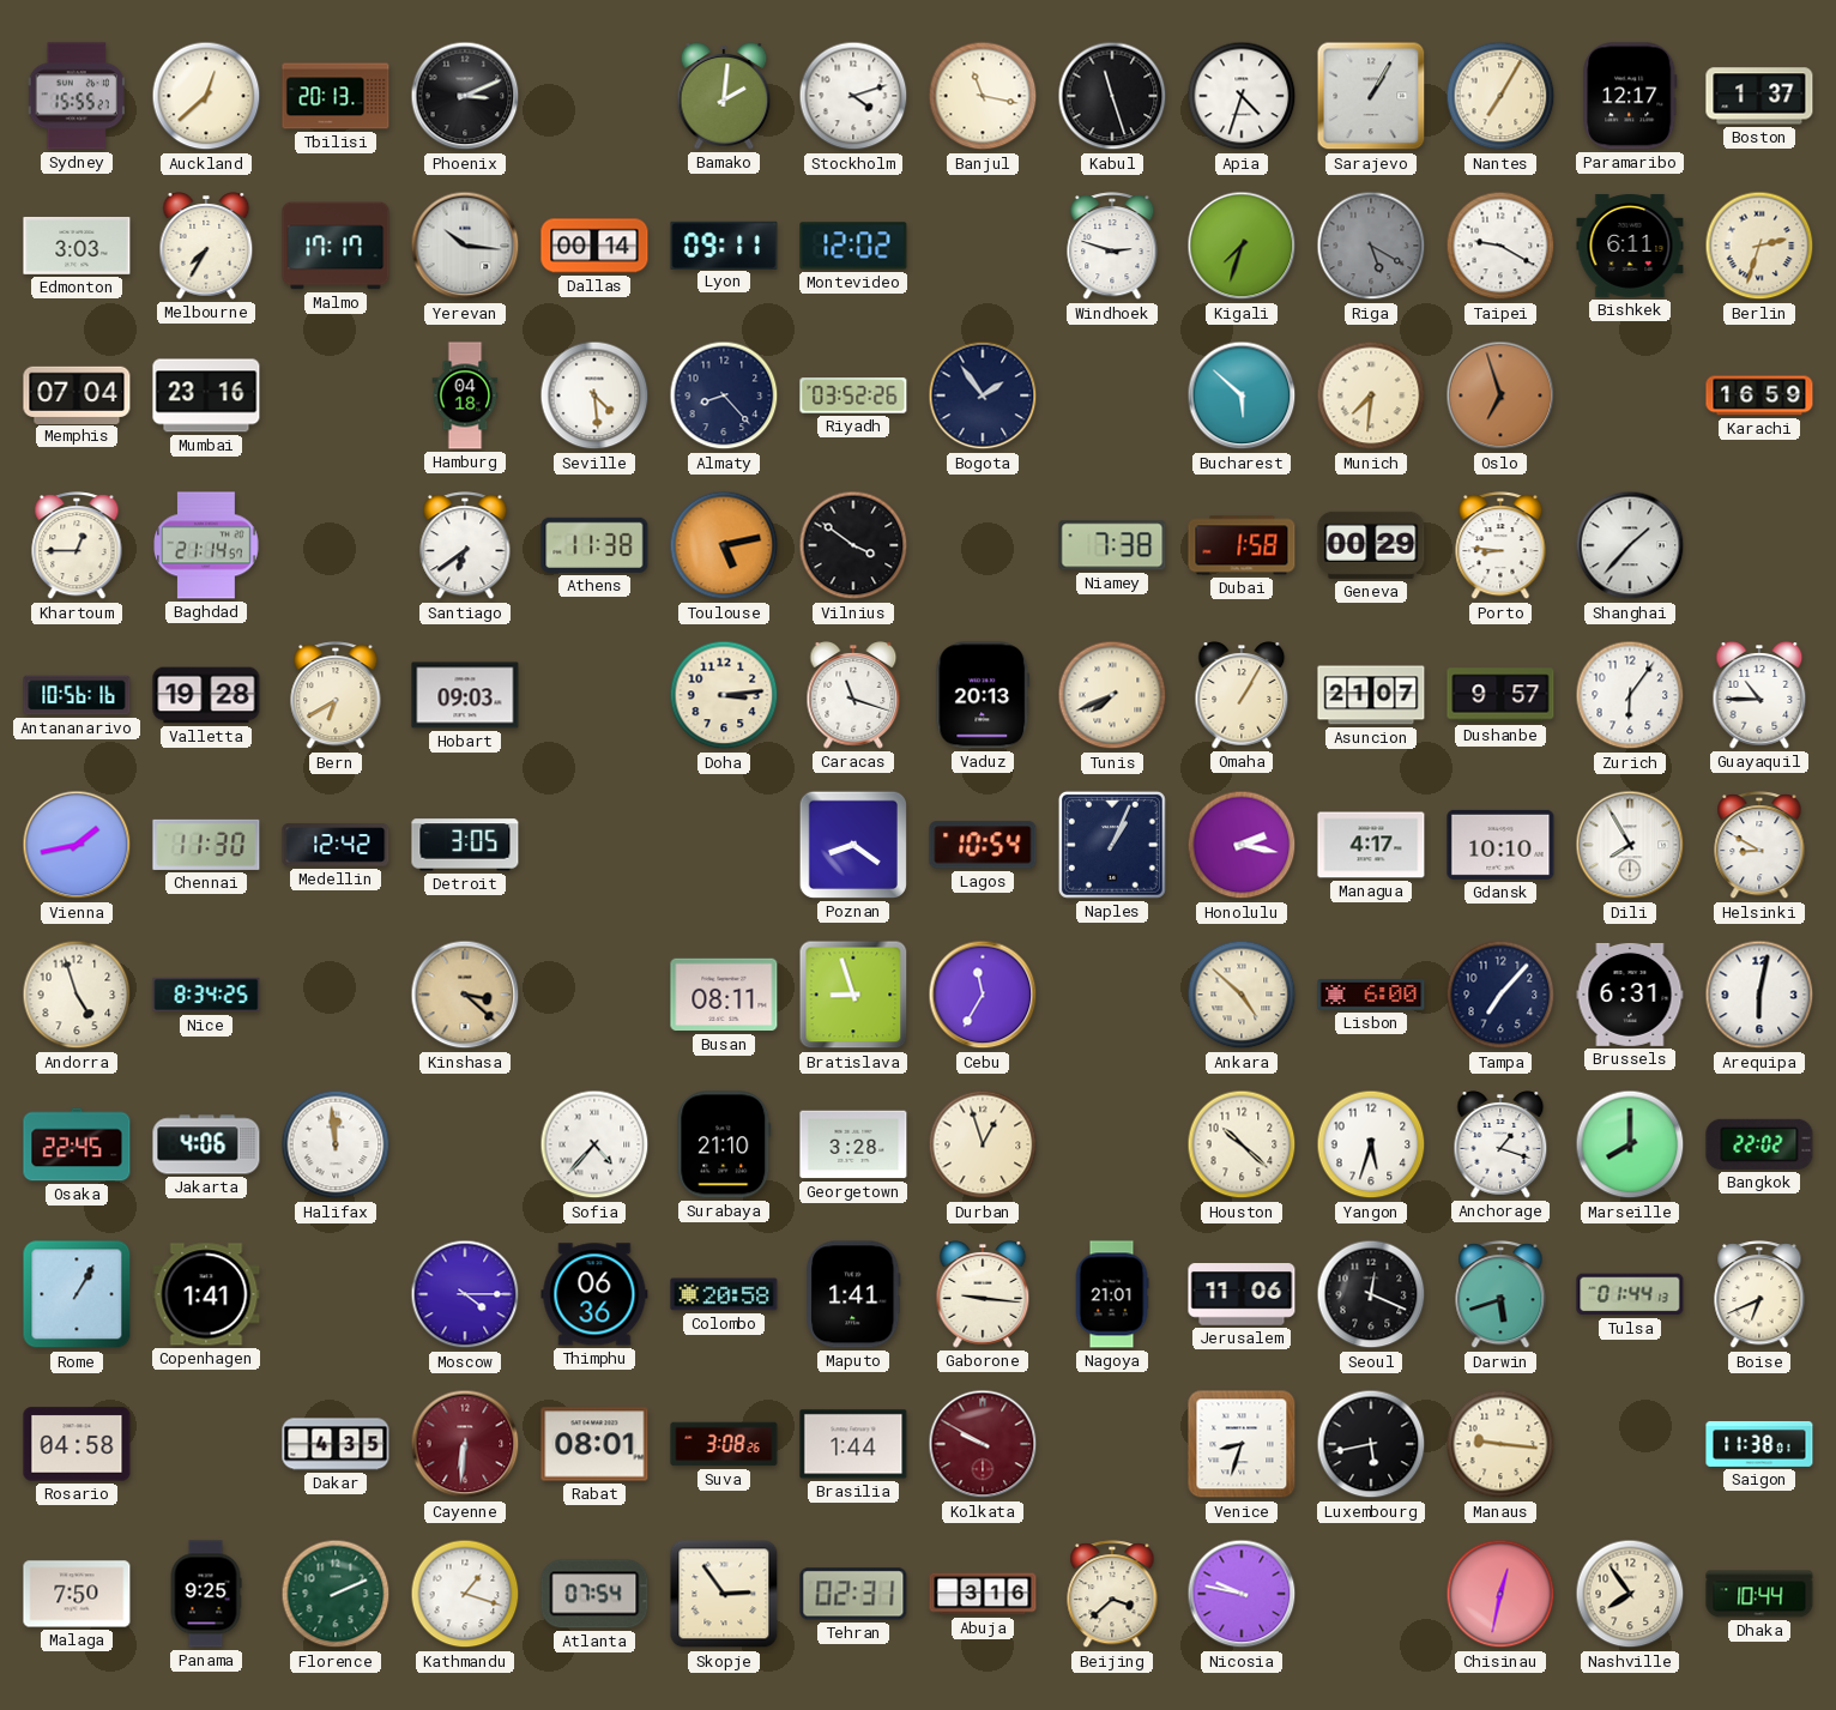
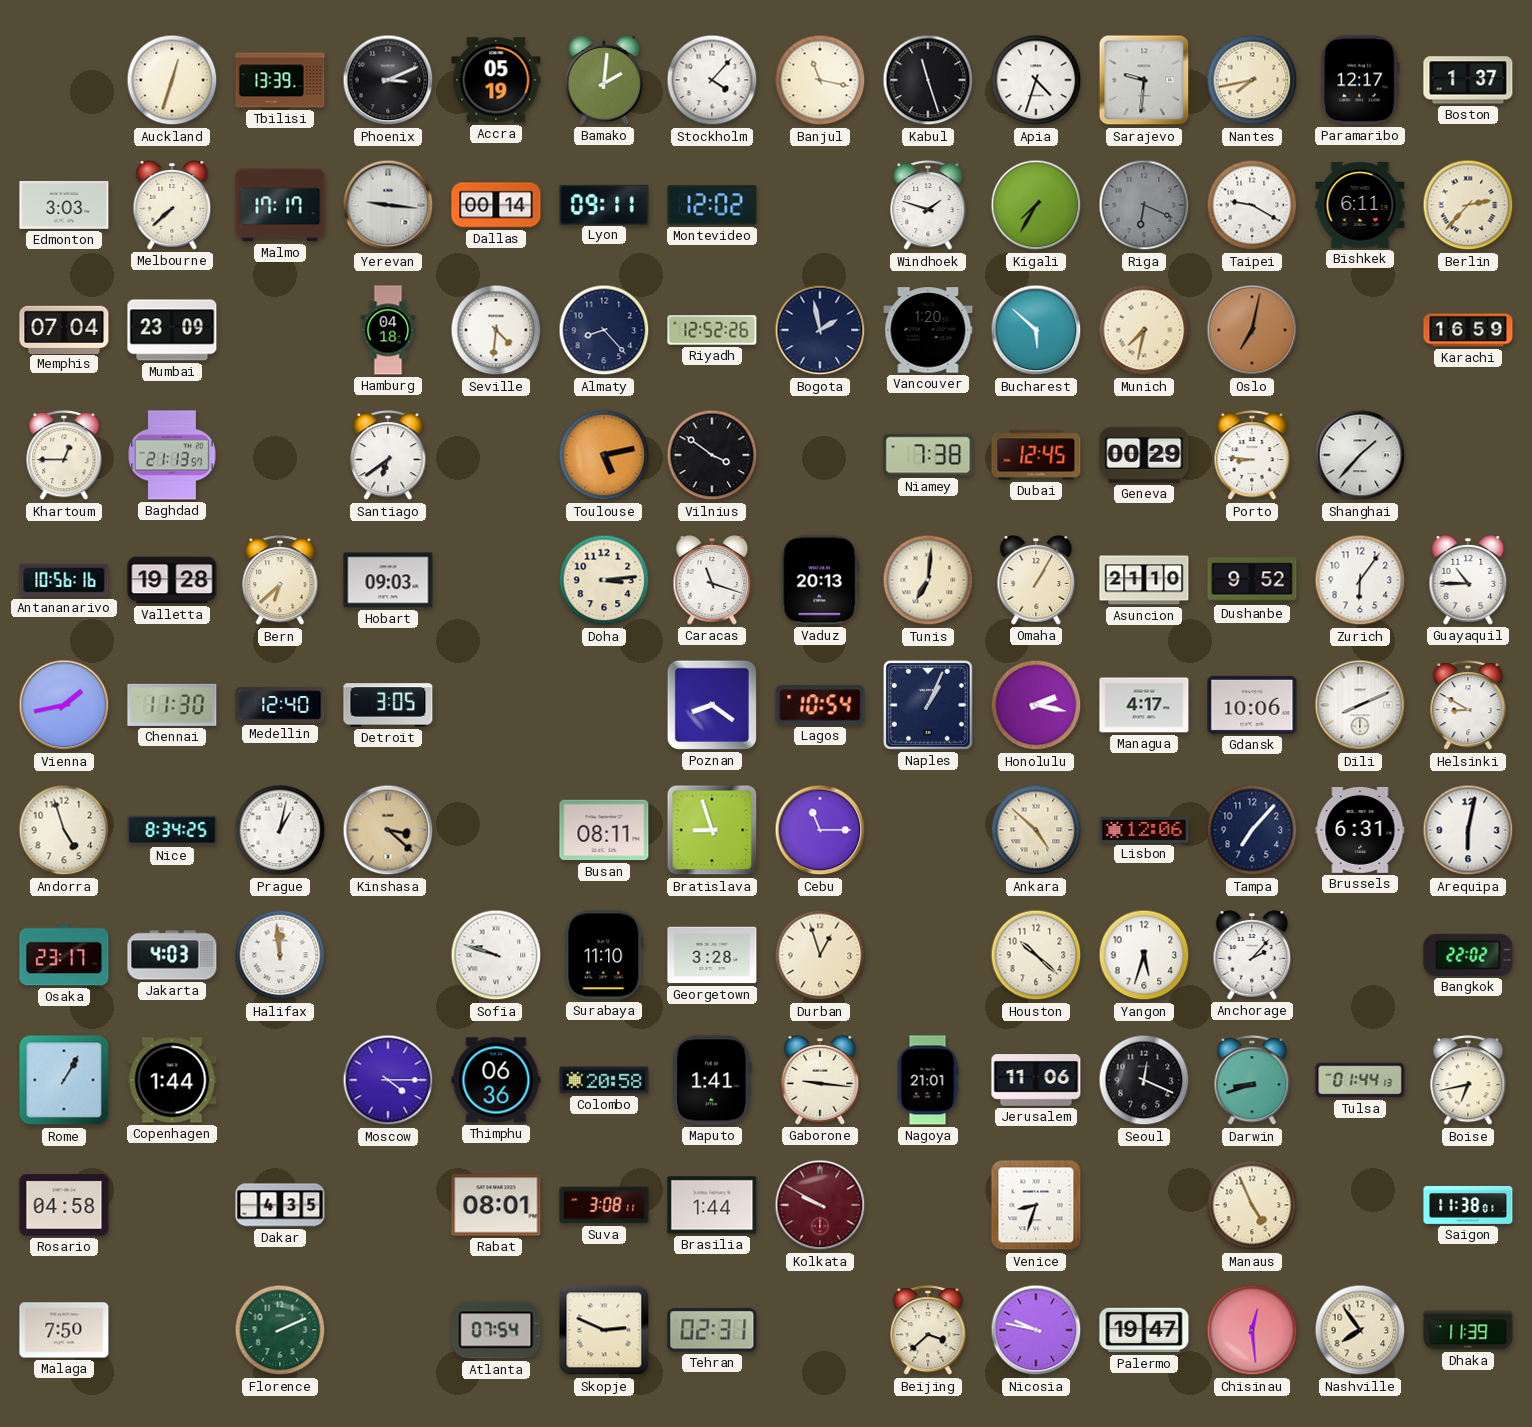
Sydney: 15:55 -> none (77, 96)
Auckland: 12:38 -> 12:33 (172, 80)
Tbilisi: 20:13 -> 13:39 (280, 80)
Accra: none -> 05:19 (496, 80)
Stockholm: 4:12 -> 4:07 (712, 80)
Sarajevo: 1:05 -> 9:31 (1144, 80)
Nantes: 7:05 -> 7:43 (1252, 80)
Melbourne: 7:35 -> 7:38 (172, 205)
Yerevan: 10:16 -> 9:16 (388, 205)
Windhoek: 2:48 -> 1:48 (928, 206)
Kigali: 7:33 -> 7:35 (1036, 205)
Riga: 5:20 -> 6:19 (1144, 205)
Berlin: 2:33 -> 2:37 (1468, 205)
Mumbai: 23:16 -> 23:09 (172, 330)
Seville: 4:29 -> 4:31 (496, 330)
Riyadh: 03:52 -> 12:52 (712, 330)
Bogota: 1:54 -> 1:58 (820, 330)
Vancouver: none -> 1:20 (928, 330)
Munich: 7:31 -> 7:32 (1144, 330)
Oslo: 6:57 -> 7:02 (1252, 330)
Baghdad: 21:14 -> 21:13 (172, 455)
Athens: 11:38 -> none (594, 545)
Dubai: 1:58 -> 12:45 (1036, 455)
Bern: 6:40 -> 6:38 (280, 581)
Tunis: 7:41 -> 7:01 (928, 580)
Asuncion: 21:07 -> 21:10 (1144, 580)
Dushanbe: 9:57 -> 9:52 (1252, 580)
Medellin: 12:42 -> 12:40 (280, 705)
Gdansk: 10:10 -> 10:06 (1252, 705)
Dili: 7:55 -> 8:11 (1360, 705)
Prague: none -> 1:02 (280, 830)
Cebu: 11:35 -> 11:15 (820, 830)
Lisbon: 6:00 -> 12:06 (1144, 831)
Osaka: 22:45 -> 23:17 (64, 955)
Jakarta: 4:06 -> 4:03 (172, 955)
Sofia: 4:37 -> 9:48 (496, 955)
Surabaya: 21:10 -> 11:10 (604, 955)
Anchorage: 1:18 -> 2:07 (1252, 955)
Marseille: 8:00 -> none (1630, 1144)
Copenhagen: 1:41 -> 1:44 (172, 1080)
Darwin: 5:42 -> 8:42 (1252, 1081)
Boise: 6:41 -> 6:43 (1468, 1081)
Cayenne: 6:31 -> none (465, 1444)
Suva: 3:08:26 -> 3:08:11 (604, 1205)
Luxembourg: 5:43 -> none (1371, 1444)
Manaus: 9:16 -> 4:56 (1252, 1205)
Panama: 9:25 -> none (206, 1594)
Kathmandu: 1:18 -> none (465, 1594)
Skopje: 2:54 -> 2:49 (604, 1330)
Abuja: 3:16 -> none (983, 1594)
Palermo: none -> 19:47 (1144, 1330)
Chisinau: 12:32 -> 12:29 (1252, 1330)
Dhaka: 10:44 -> 11:39 (1468, 1330)
